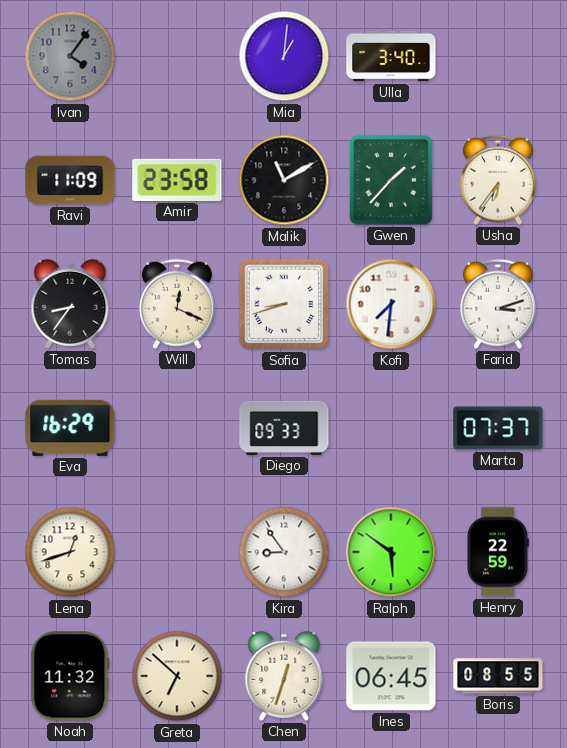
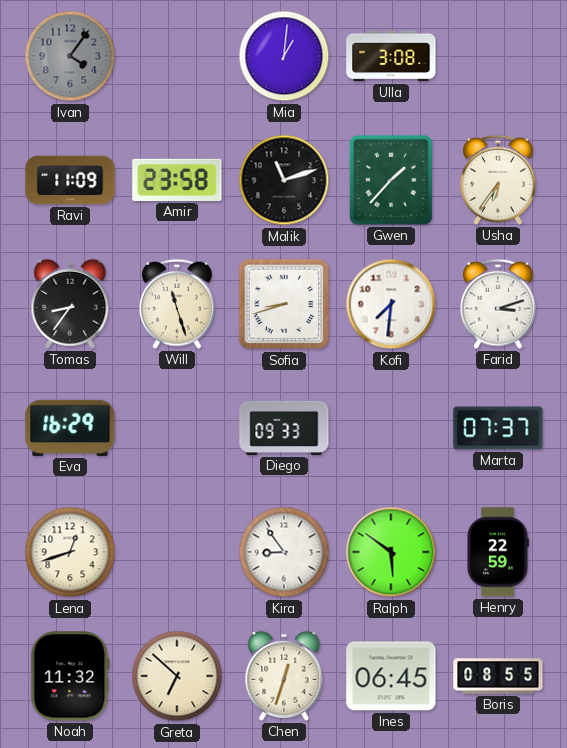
Ulla: 3:40 -> 3:08 (391, 56)
Malik: 11:10 -> 11:12 (284, 180)
Will: 12:19 -> 11:27 (178, 304)
